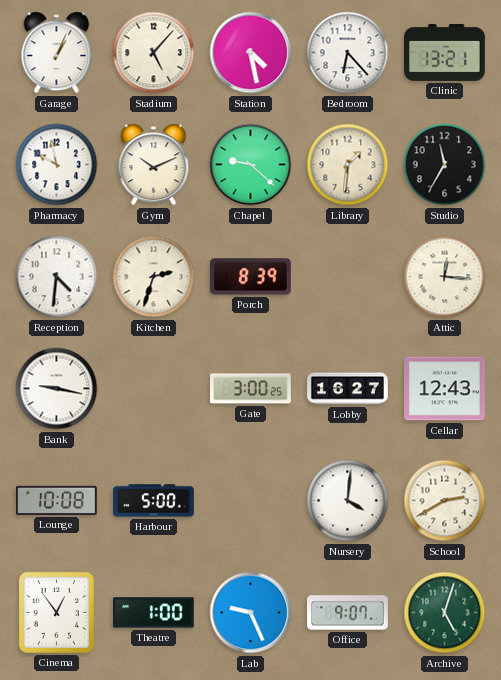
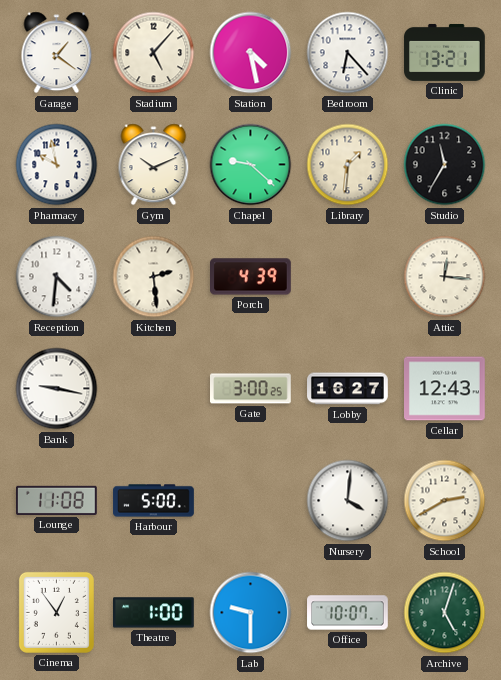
Garage: 1:04 -> 1:21 (57, 53)
Kitchen: 2:33 -> 2:29 (154, 277)
Porch: 8:39 -> 4:39 (251, 277)
Lounge: 10:08 -> 11:08 (57, 500)
Lab: 9:26 -> 9:30 (251, 613)
Office: 9:07 -> 10:07 (348, 613)
